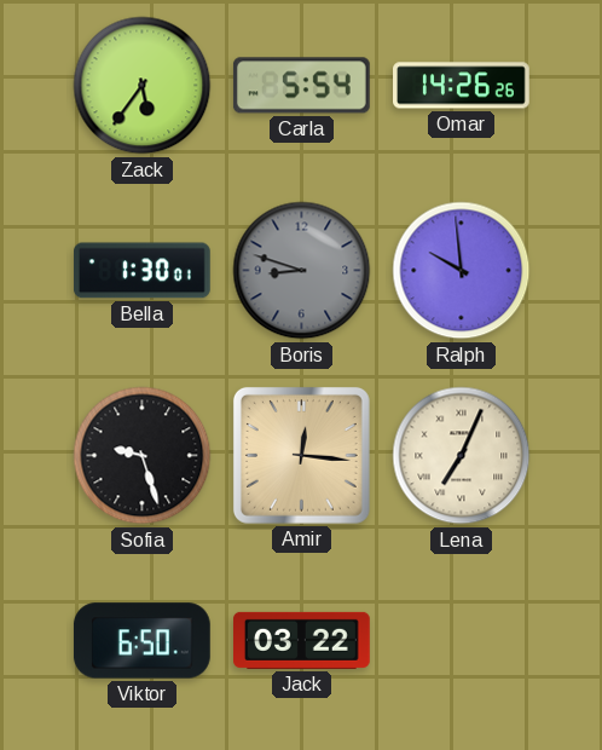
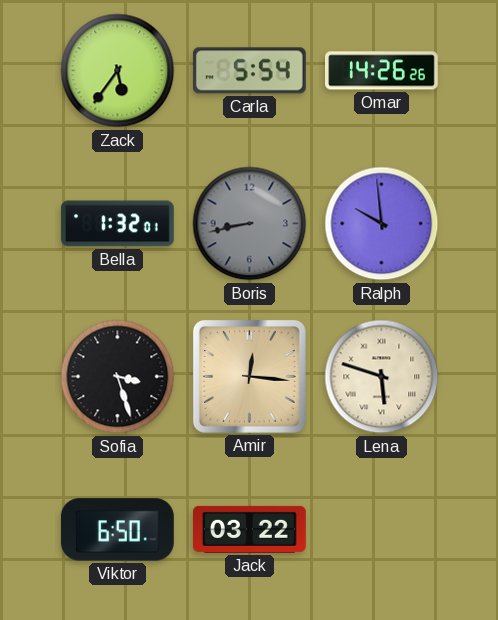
Bella: 1:30 -> 1:32 (118, 224)
Boris: 8:48 -> 8:43 (250, 224)
Sofia: 9:27 -> 3:27 (118, 377)
Lena: 7:04 -> 5:48 (382, 377)
